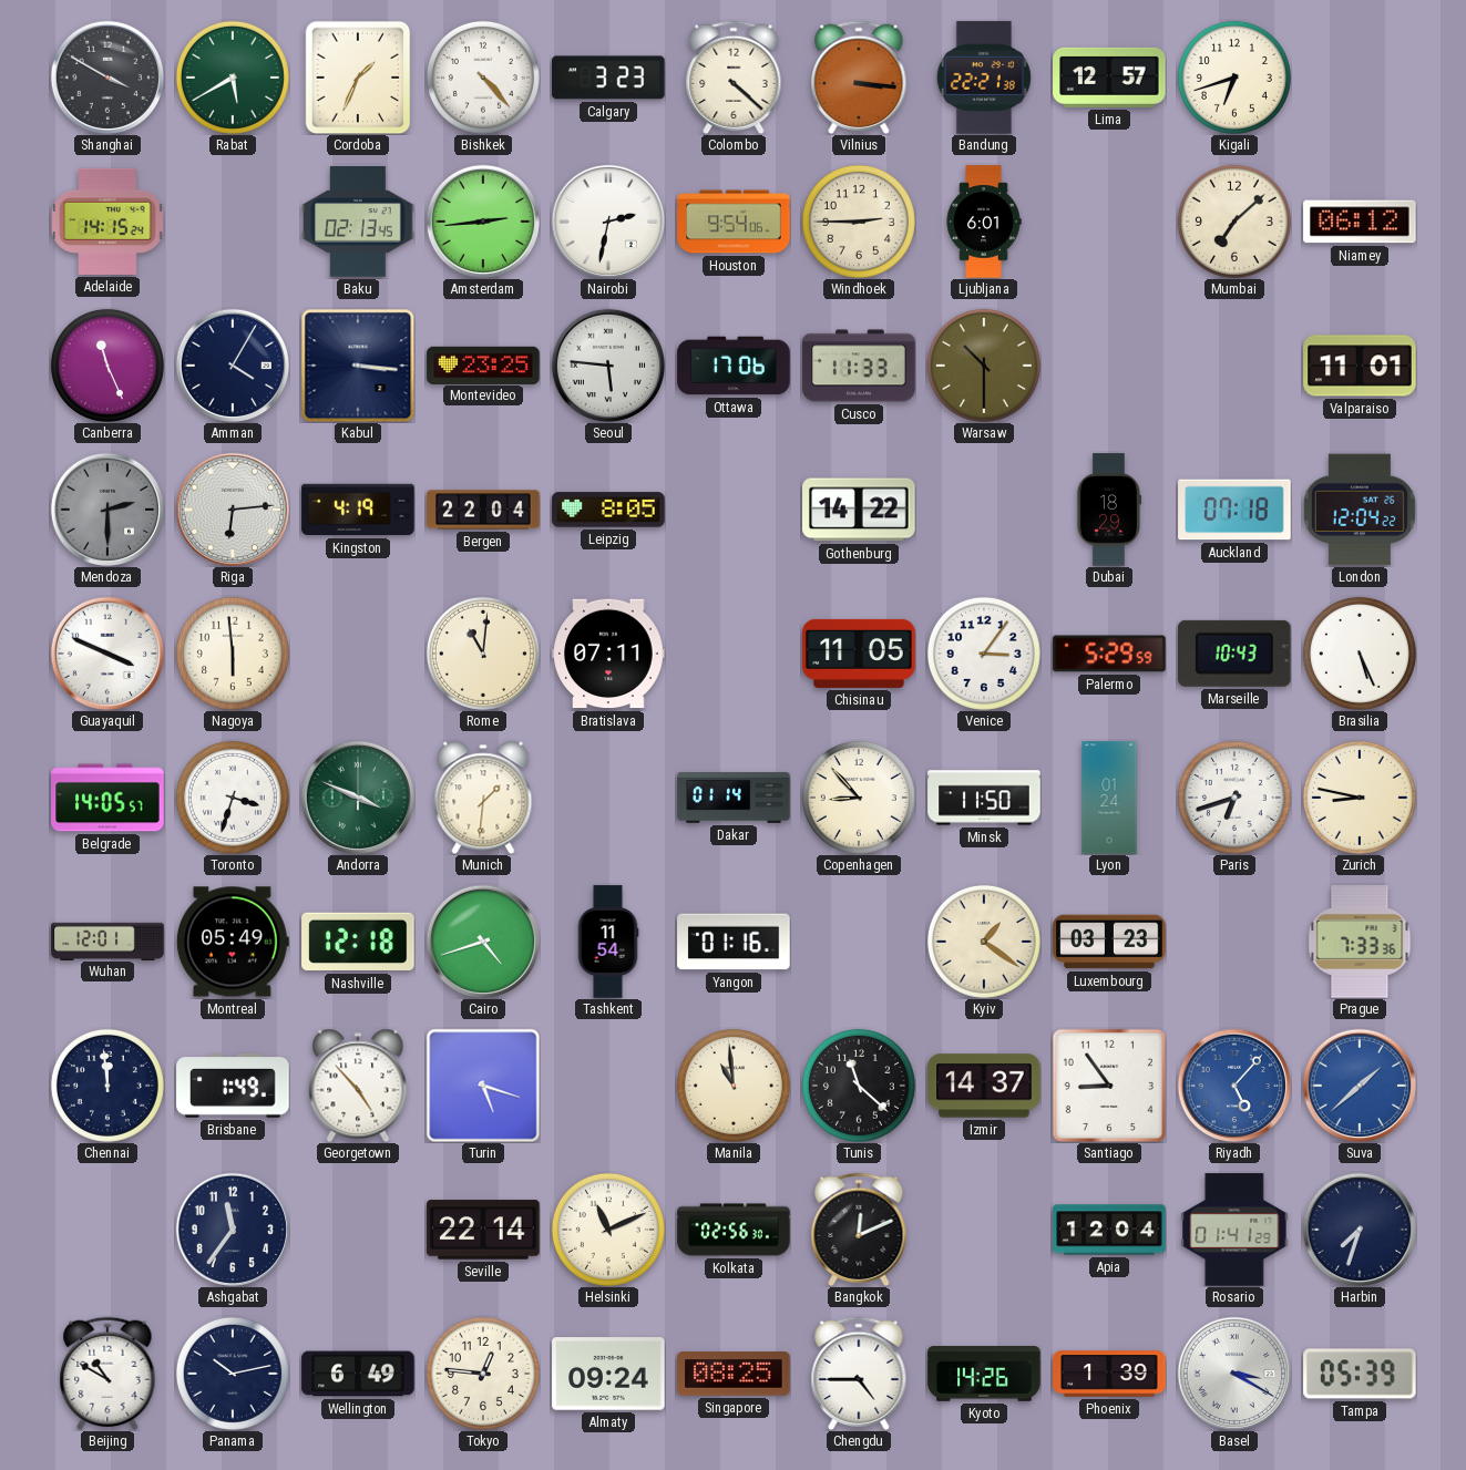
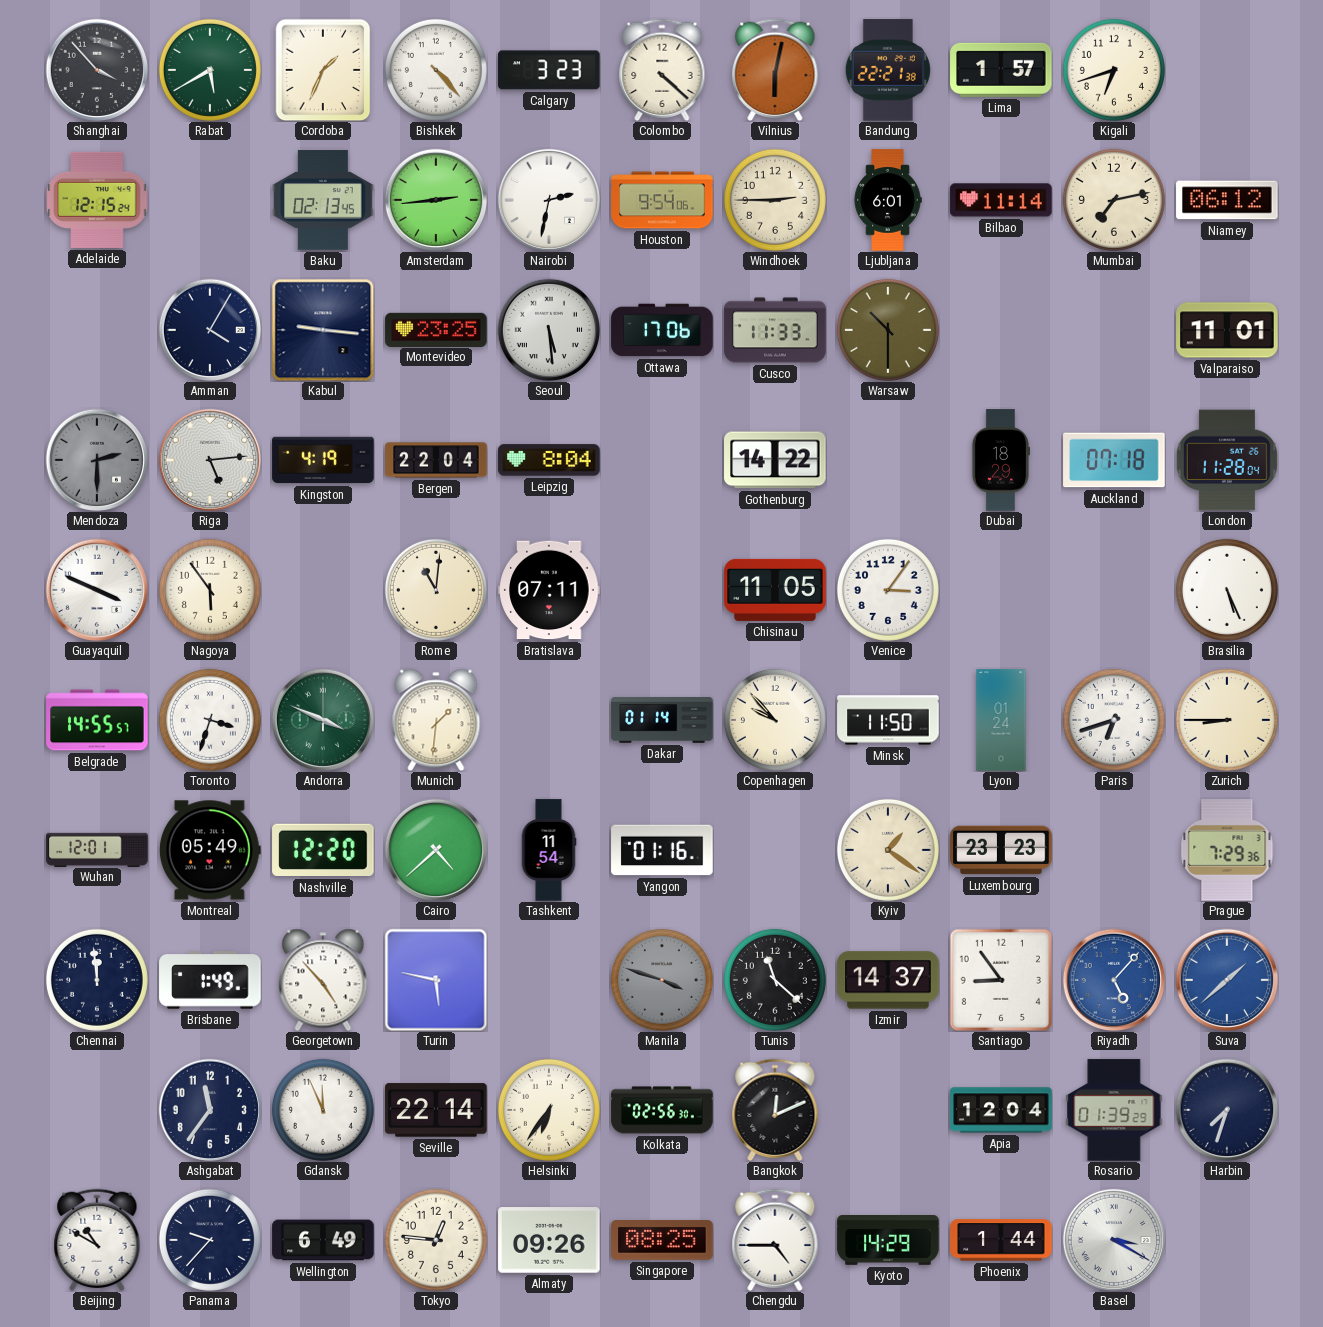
Shanghai: 3:50 -> 3:53 (96, 69)
Vilnius: 3:16 -> 6:02 (775, 70)
Lima: 12:57 -> 1:57 (1001, 70)
Adelaide: 14:15 -> 12:15 (97, 200)
Bilbao: none -> 11:14 (1001, 200)
Mumbai: 7:08 -> 7:13 (1114, 200)
Canberra: 11:26 -> none (107, 366)
Kabul: 3:16 -> 9:16 (323, 330)
Seoul: 5:46 -> 5:29 (548, 329)
Riga: 6:14 -> 5:14 (209, 459)
Leipzig: 8:05 -> 8:04 (549, 460)
London: 12:04 -> 11:28 (1227, 460)
Nagoya: 5:59 -> 5:54 (210, 590)
Palermo: 5:29 -> none (1109, 654)
Marseille: 10:43 -> none (1236, 654)
Belgrade: 14:05 -> 14:55 (97, 720)
Copenhagen: 8:53 -> 9:53 (775, 720)
Zurich: 8:47 -> 8:45 (1227, 720)
Nashville: 12:18 -> 12:20 (323, 850)
Cairo: 4:42 -> 4:38 (435, 849)
Luxembourg: 03:23 -> 23:23 (1001, 850)
Prague: 7:33 -> 7:29 (1227, 850)
Turin: 5:18 -> 5:47 (436, 980)
Manila: 10:59 -> 3:48 (662, 980)
Manila dial: cream -> grey (662, 980)
Gdansk: none -> 11:56 (323, 1110)
Helsinki: 11:11 -> 6:36 (549, 1110)
Rosario: 01:41 -> 01:39 (1114, 1110)
Panama: 10:13 -> 9:37 (210, 1240)
Almaty: 09:24 -> 09:26 (549, 1240)
Kyoto: 14:26 -> 14:29 (888, 1241)
Phoenix: 1:39 -> 1:44 (1001, 1240)
Tampa: 05:39 -> none (1360, 1374)
